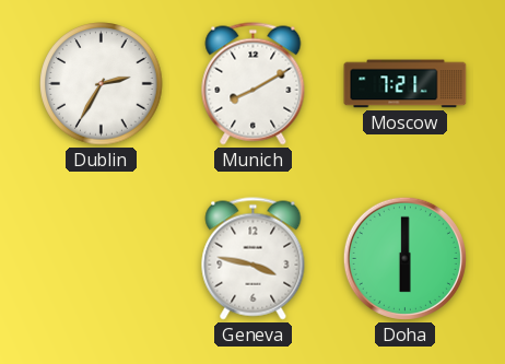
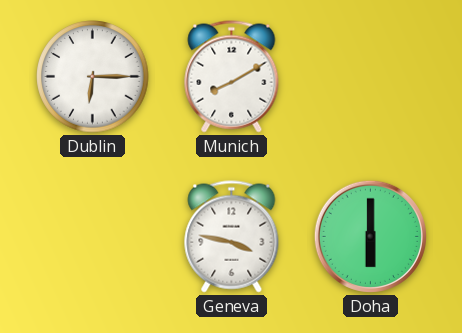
Dublin: 2:35 -> 6:15 (93, 77)
Moscow: 7:21 -> none (406, 84)
